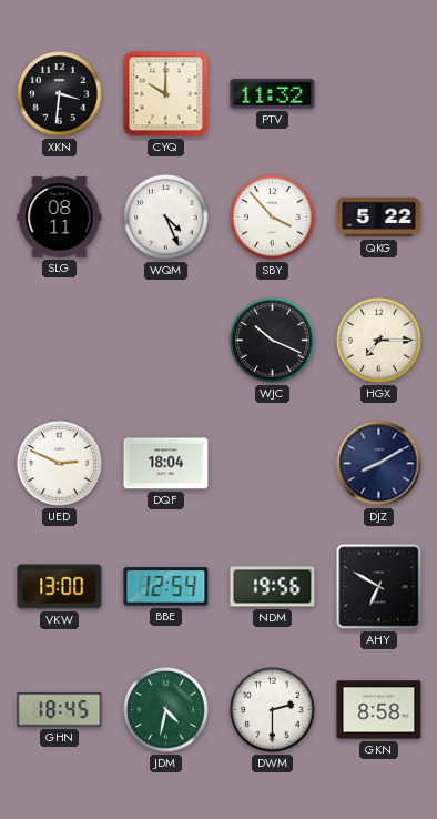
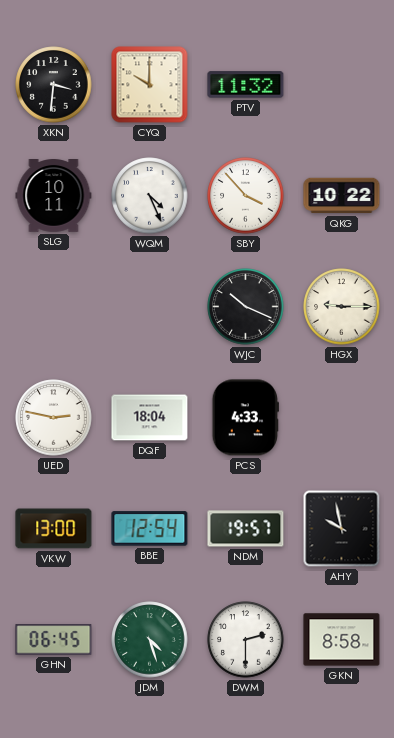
SLG: 08:11 -> 10:11 (54, 196)
QKG: 5:22 -> 10:22 (342, 196)
HGX: 7:15 -> 9:15 (342, 307)
UED: 2:49 -> 2:47 (54, 418)
PCS: none -> 4:33 (245, 418)
DJZ: 8:10 -> none (379, 464)
NDM: 19:56 -> 19:57 (246, 529)
AHY: 6:50 -> 9:58 (342, 529)
GHN: 18:45 -> 06:45 (54, 640)
JDM: 4:32 -> 4:27 (150, 640)
